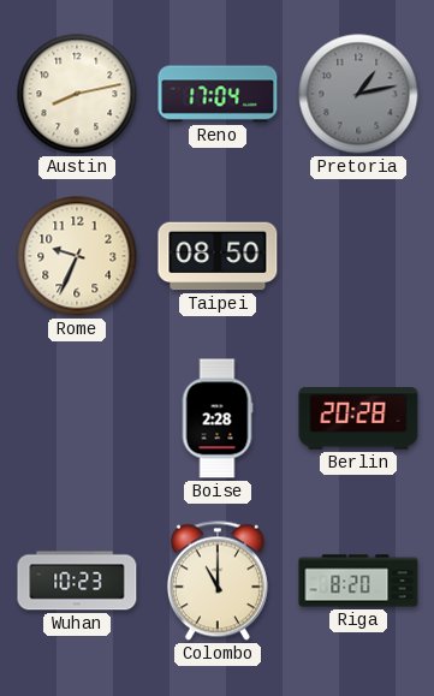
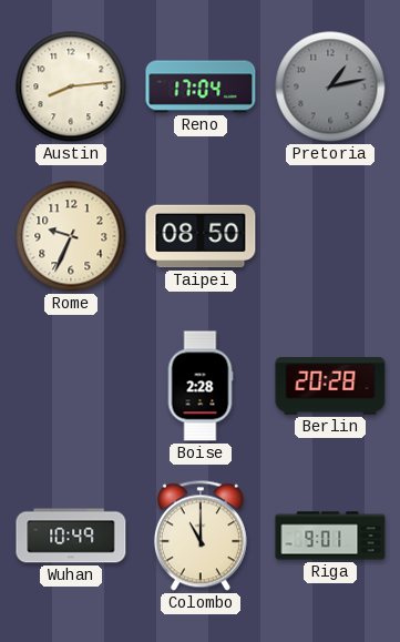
Austin: 8:13 -> 8:14 (71, 86)
Wuhan: 10:23 -> 10:49 (71, 536)
Riga: 8:20 -> 9:01 (330, 536)
